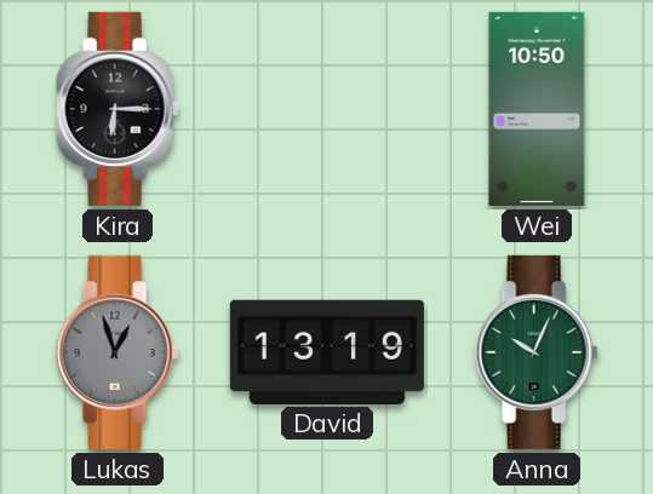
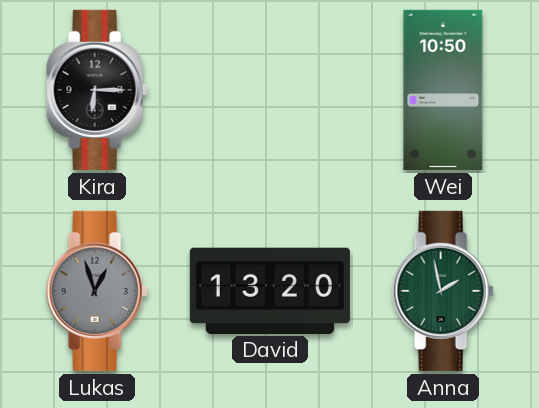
David: 13:19 -> 13:20 (270, 290)
Anna: 10:04 -> 1:58 (443, 291)
